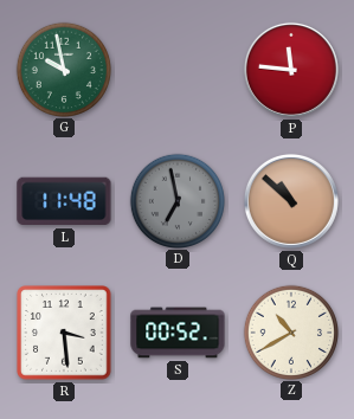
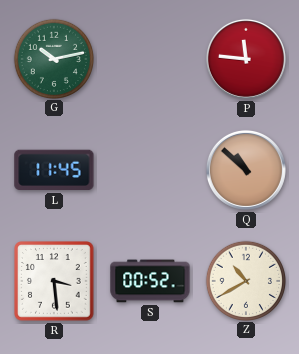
G: 9:58 -> 10:13 (53, 58)
L: 11:48 -> 11:45 (54, 170)
D: 6:58 -> none (176, 200)
